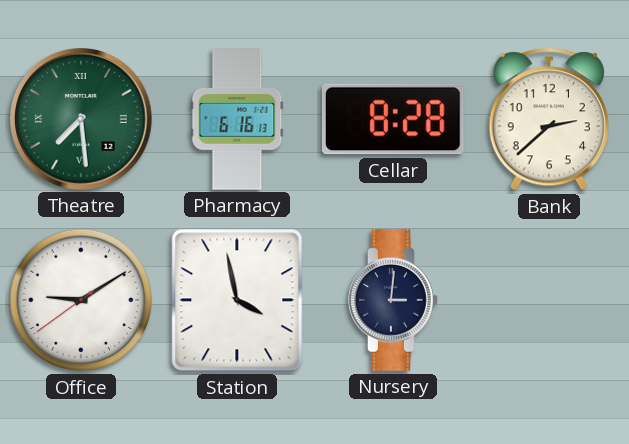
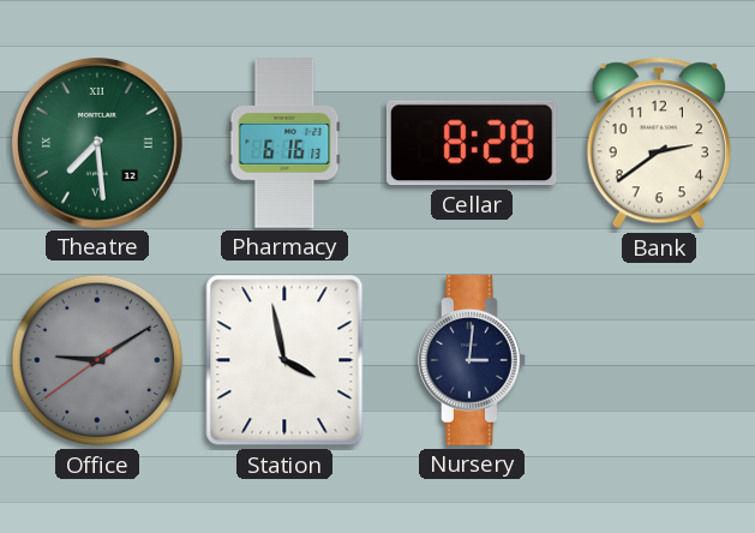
Bank: 2:38 -> 2:39 (659, 143)
Office dial: white -> grey (97, 360)
